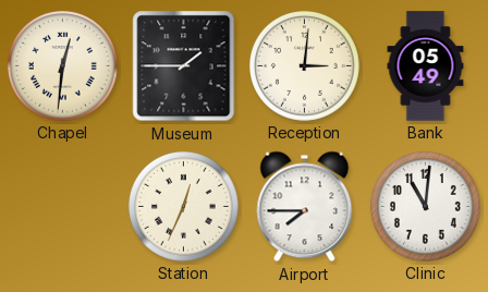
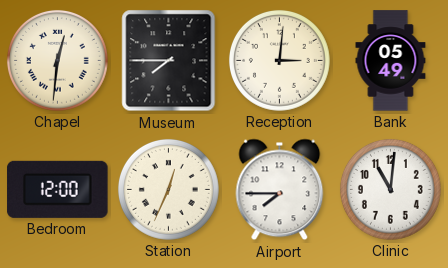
Museum: 1:45 -> 7:45 (169, 61)
Bedroom: none -> 12:00 (58, 189)
